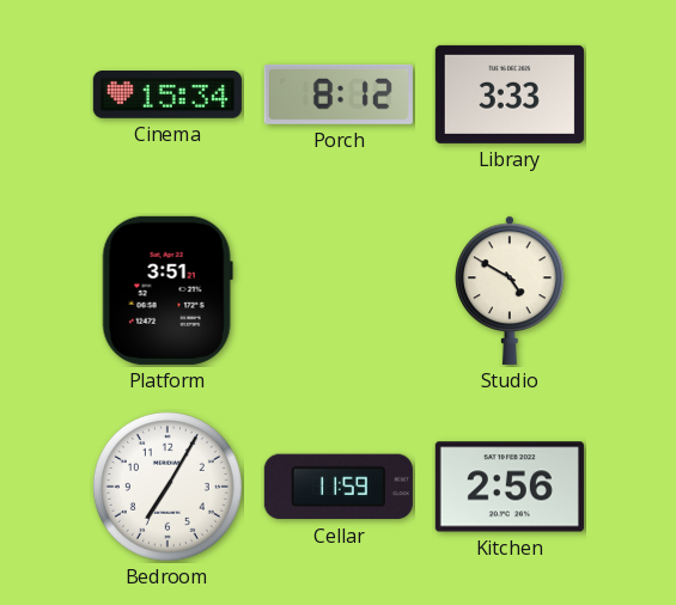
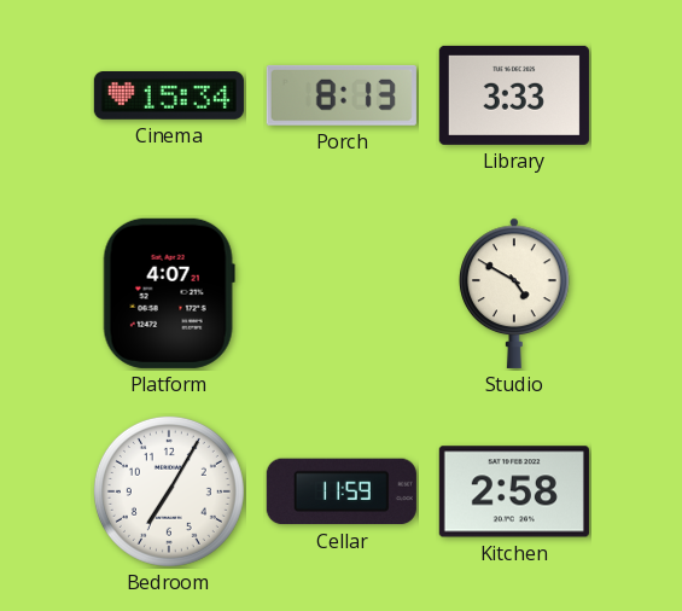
Porch: 8:12 -> 8:13 (342, 95)
Platform: 3:51 -> 4:07 (169, 293)
Kitchen: 2:56 -> 2:58 (514, 491)
